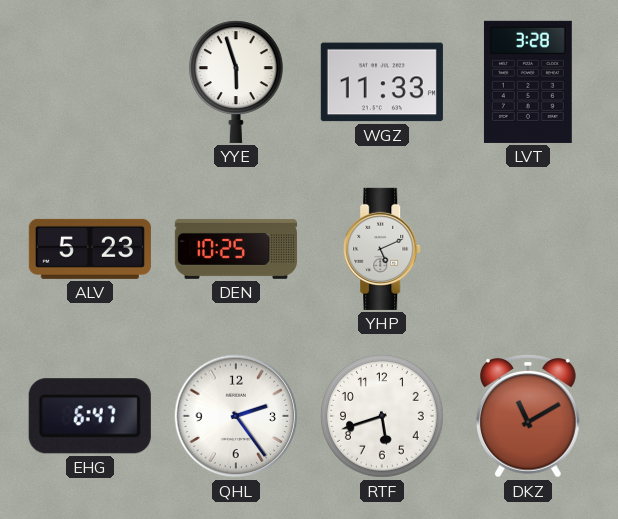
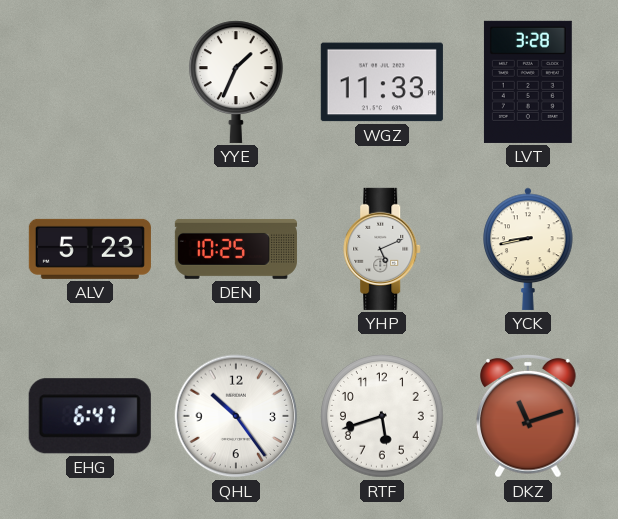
YYE: 5:57 -> 1:34 (236, 82)
YCK: none -> 8:43 (528, 249)
QHL: 2:24 -> 10:24 (236, 416)
DKZ: 11:10 -> 11:12 (529, 417)
